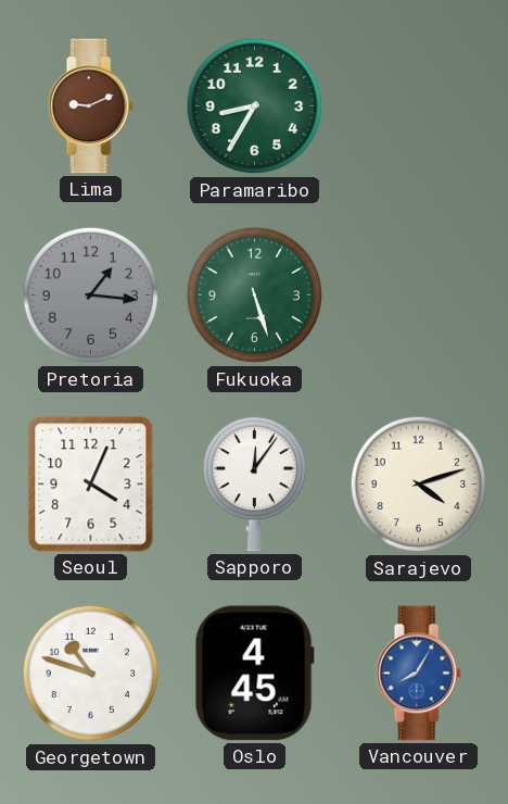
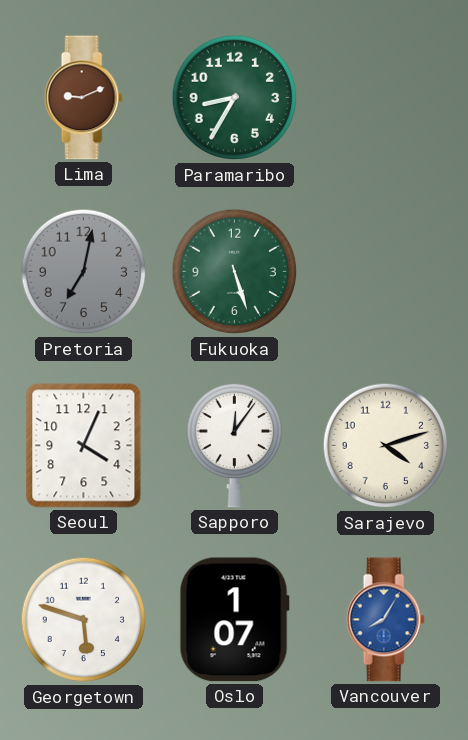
Pretoria: 1:16 -> 7:02 (84, 272)
Georgetown: 10:48 -> 5:48 (84, 620)
Oslo: 4:45 -> 1:07 (234, 620)
